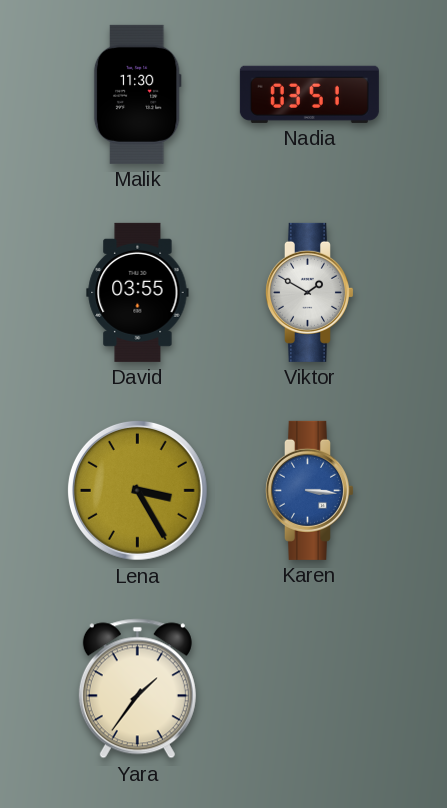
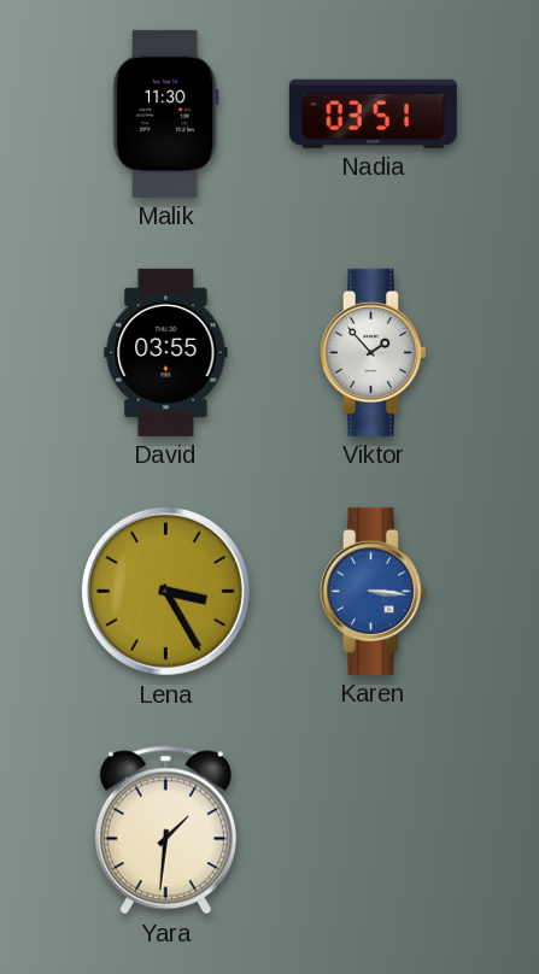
Viktor: 1:50 -> 1:53 (373, 352)
Yara: 1:36 -> 1:31 (165, 831)
